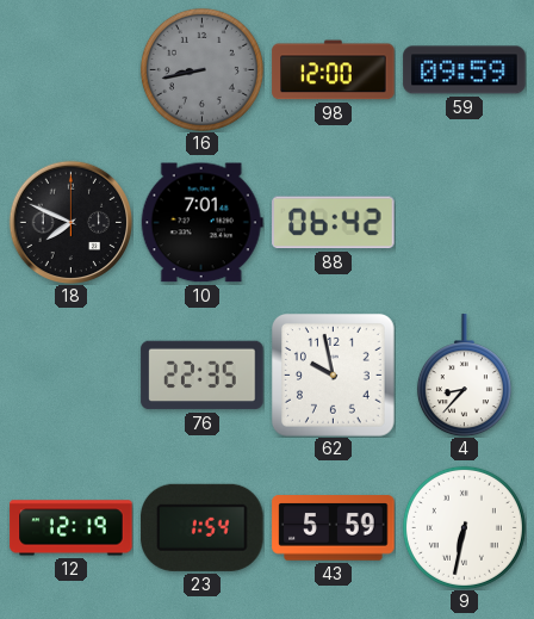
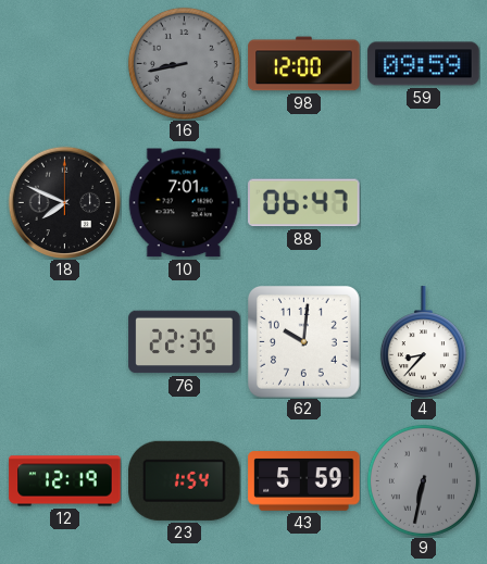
88: 06:42 -> 06:47 (304, 203)
62: 9:58 -> 10:01 (303, 341)
9 dial: white -> grey (423, 480)
